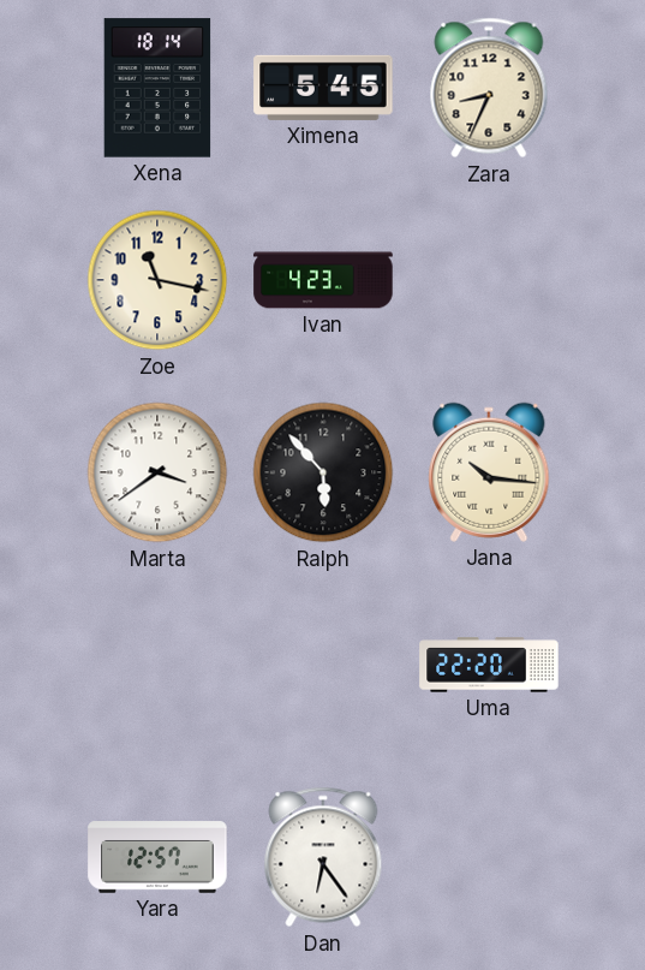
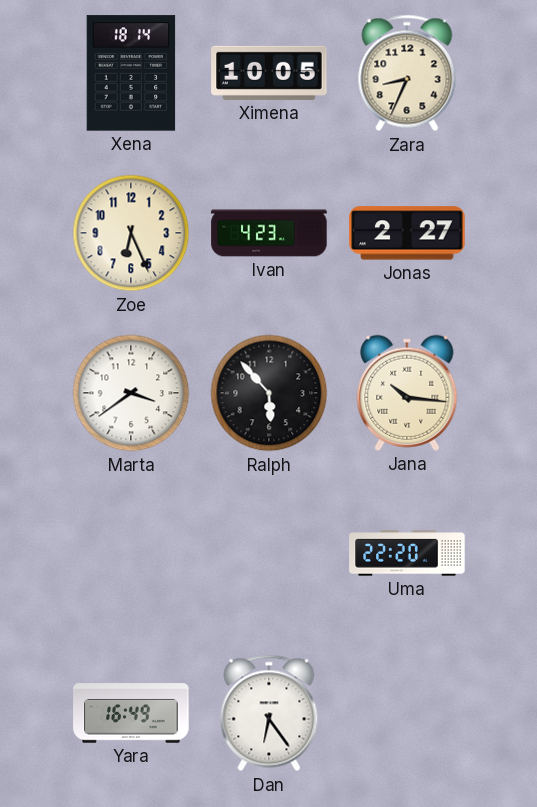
Ximena: 5:45 -> 10:05 (269, 73)
Zoe: 11:17 -> 6:26 (131, 233)
Jonas: none -> 2:27 (407, 233)
Yara: 12:57 -> 16:49 (131, 713)
